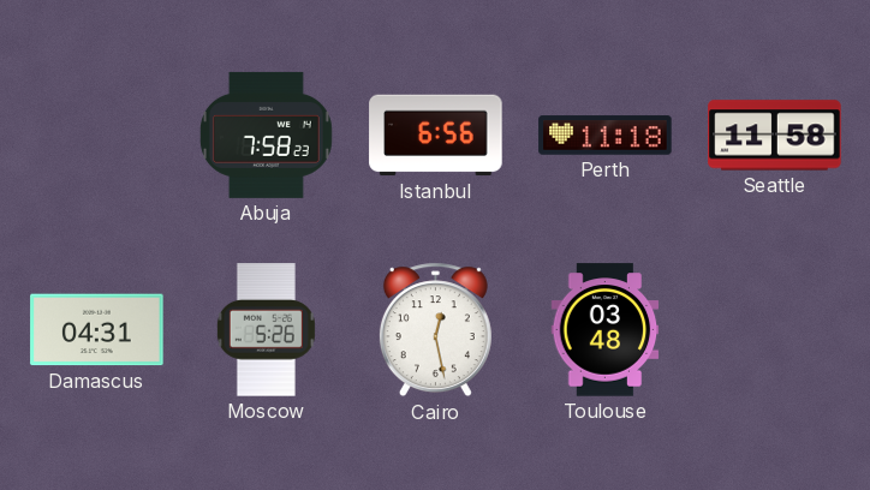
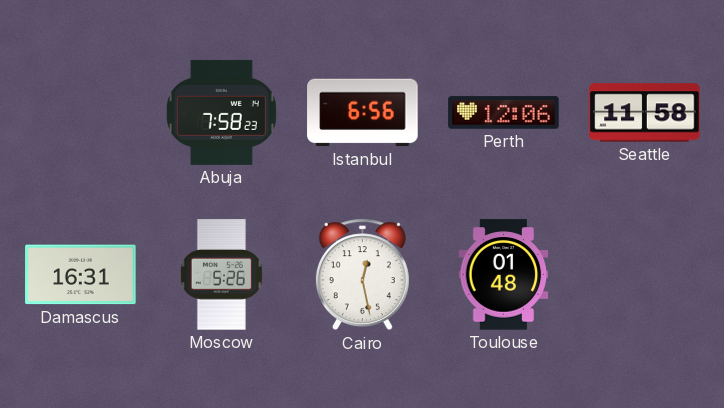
Perth: 11:18 -> 12:06 (504, 113)
Damascus: 04:31 -> 16:31 (81, 275)
Toulouse: 03:48 -> 01:48 (504, 275)
